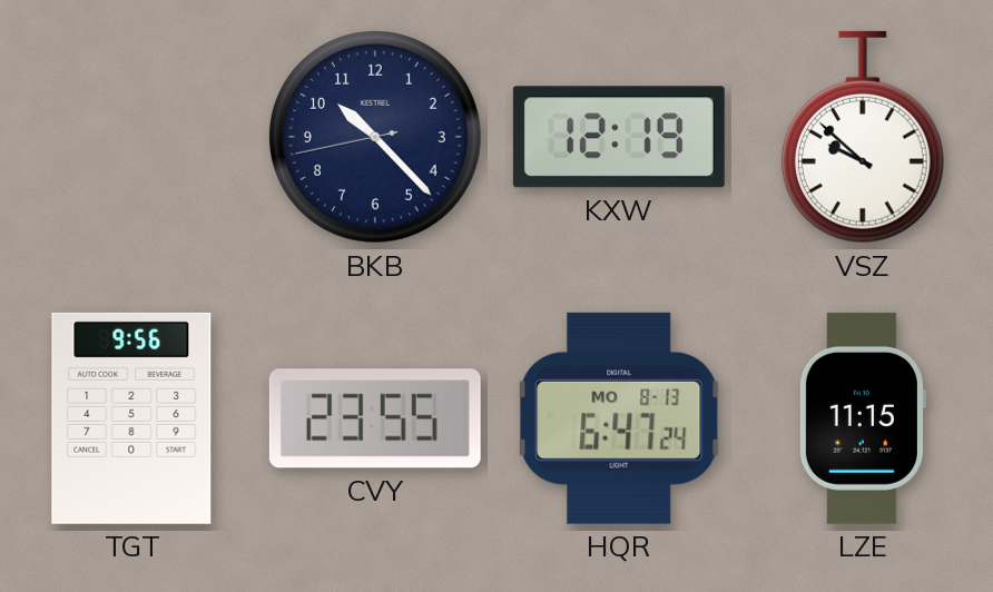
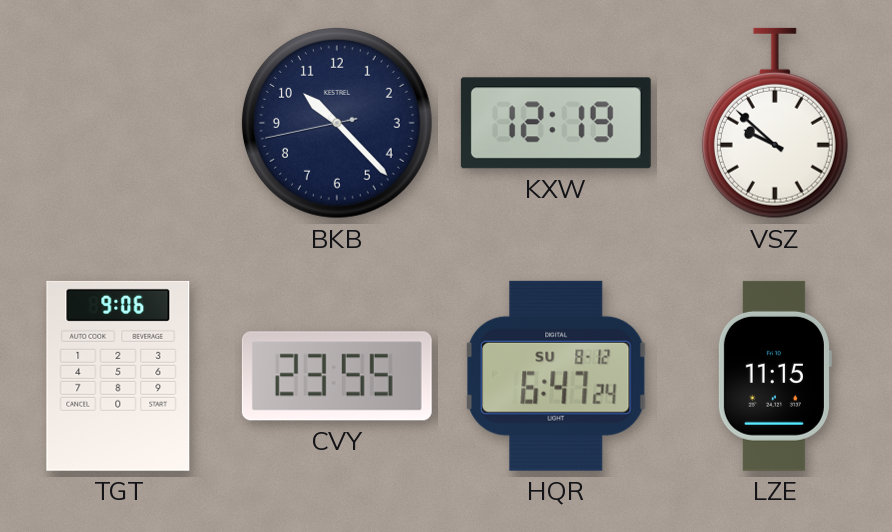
TGT: 9:56 -> 9:06 (118, 376)
HQR date: MO 8-13 -> SU 8-12 (557, 376)
